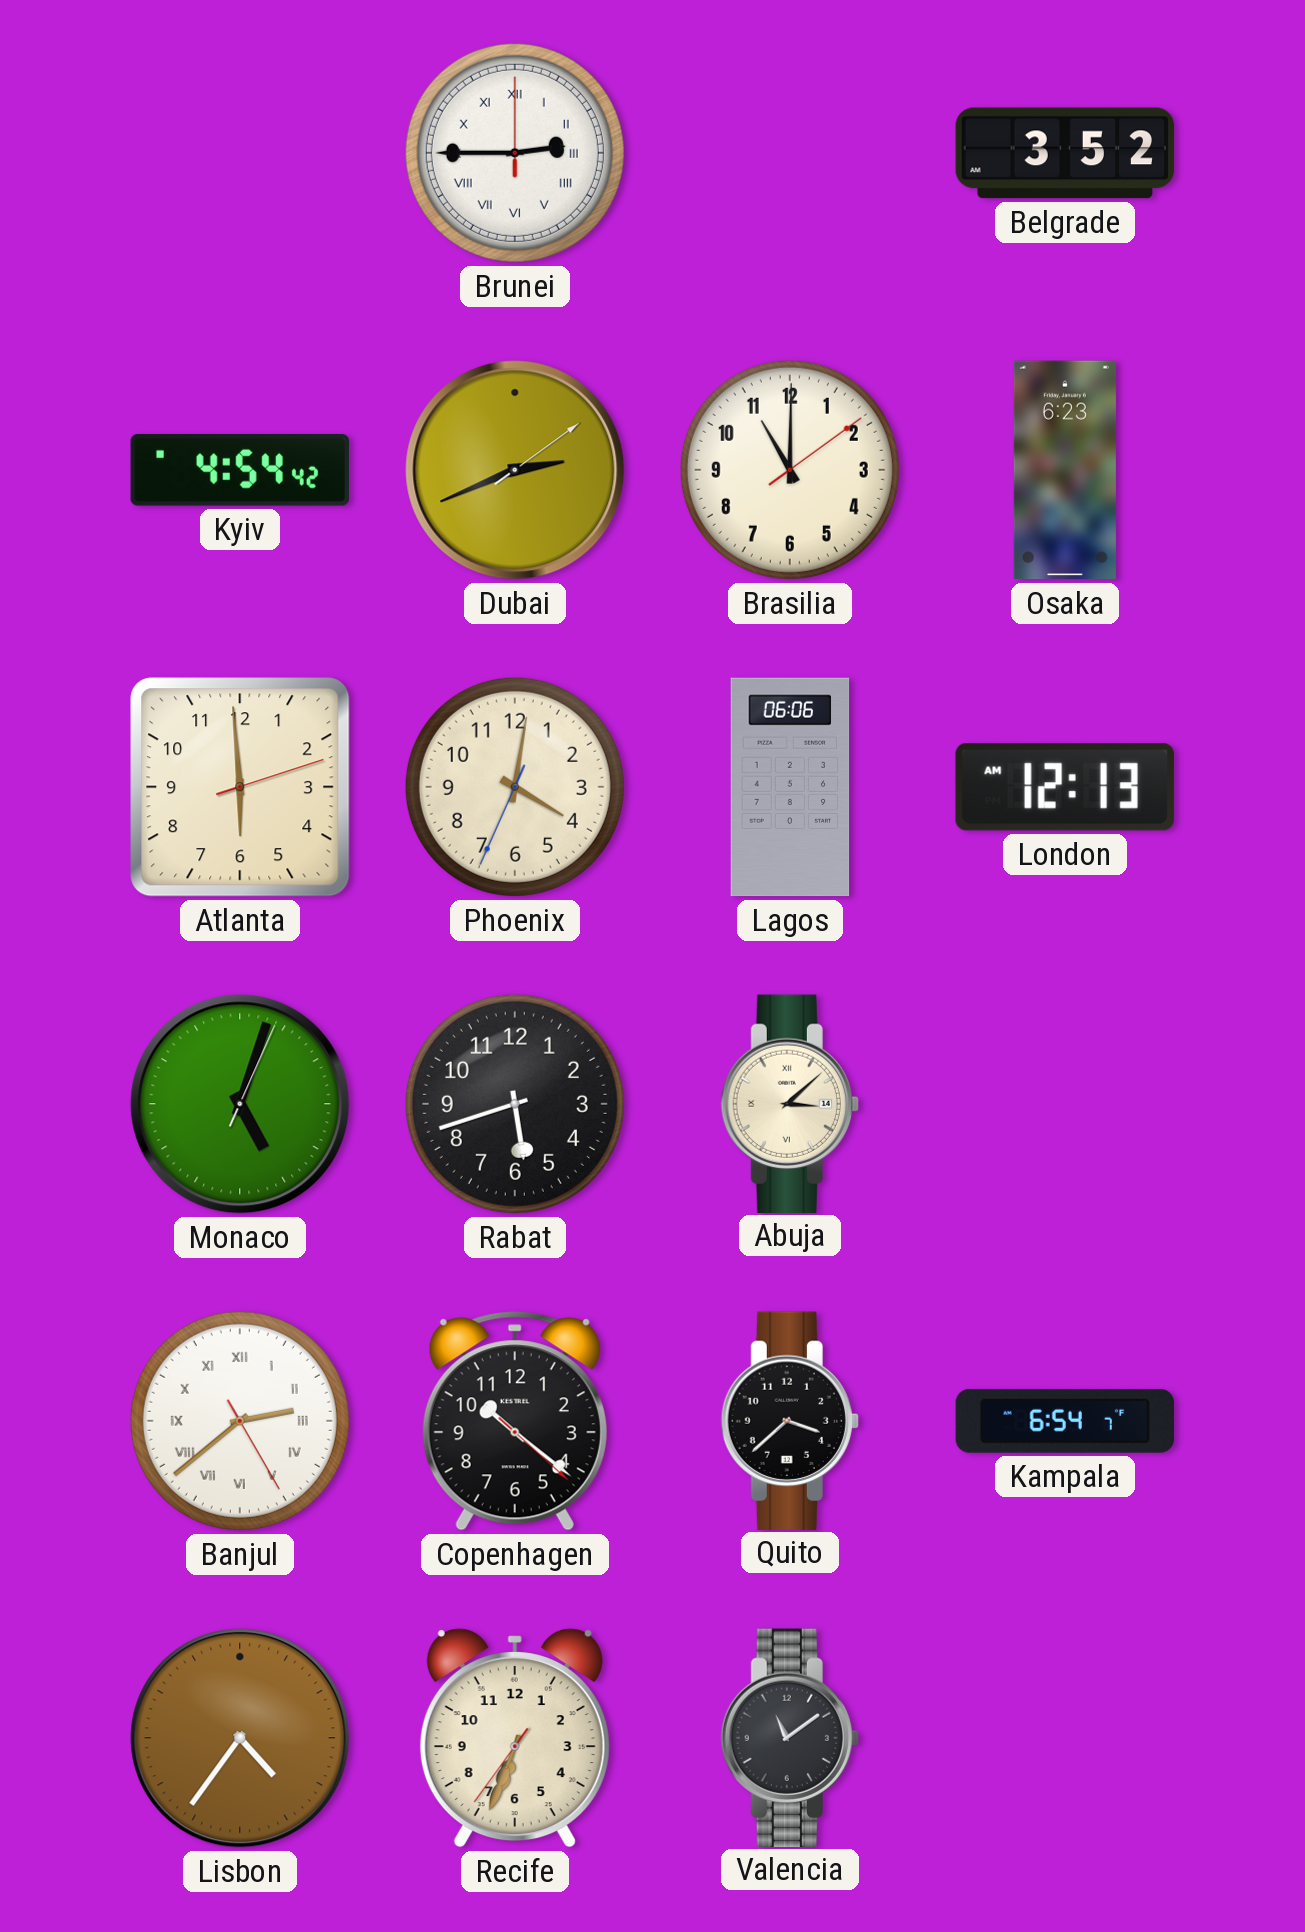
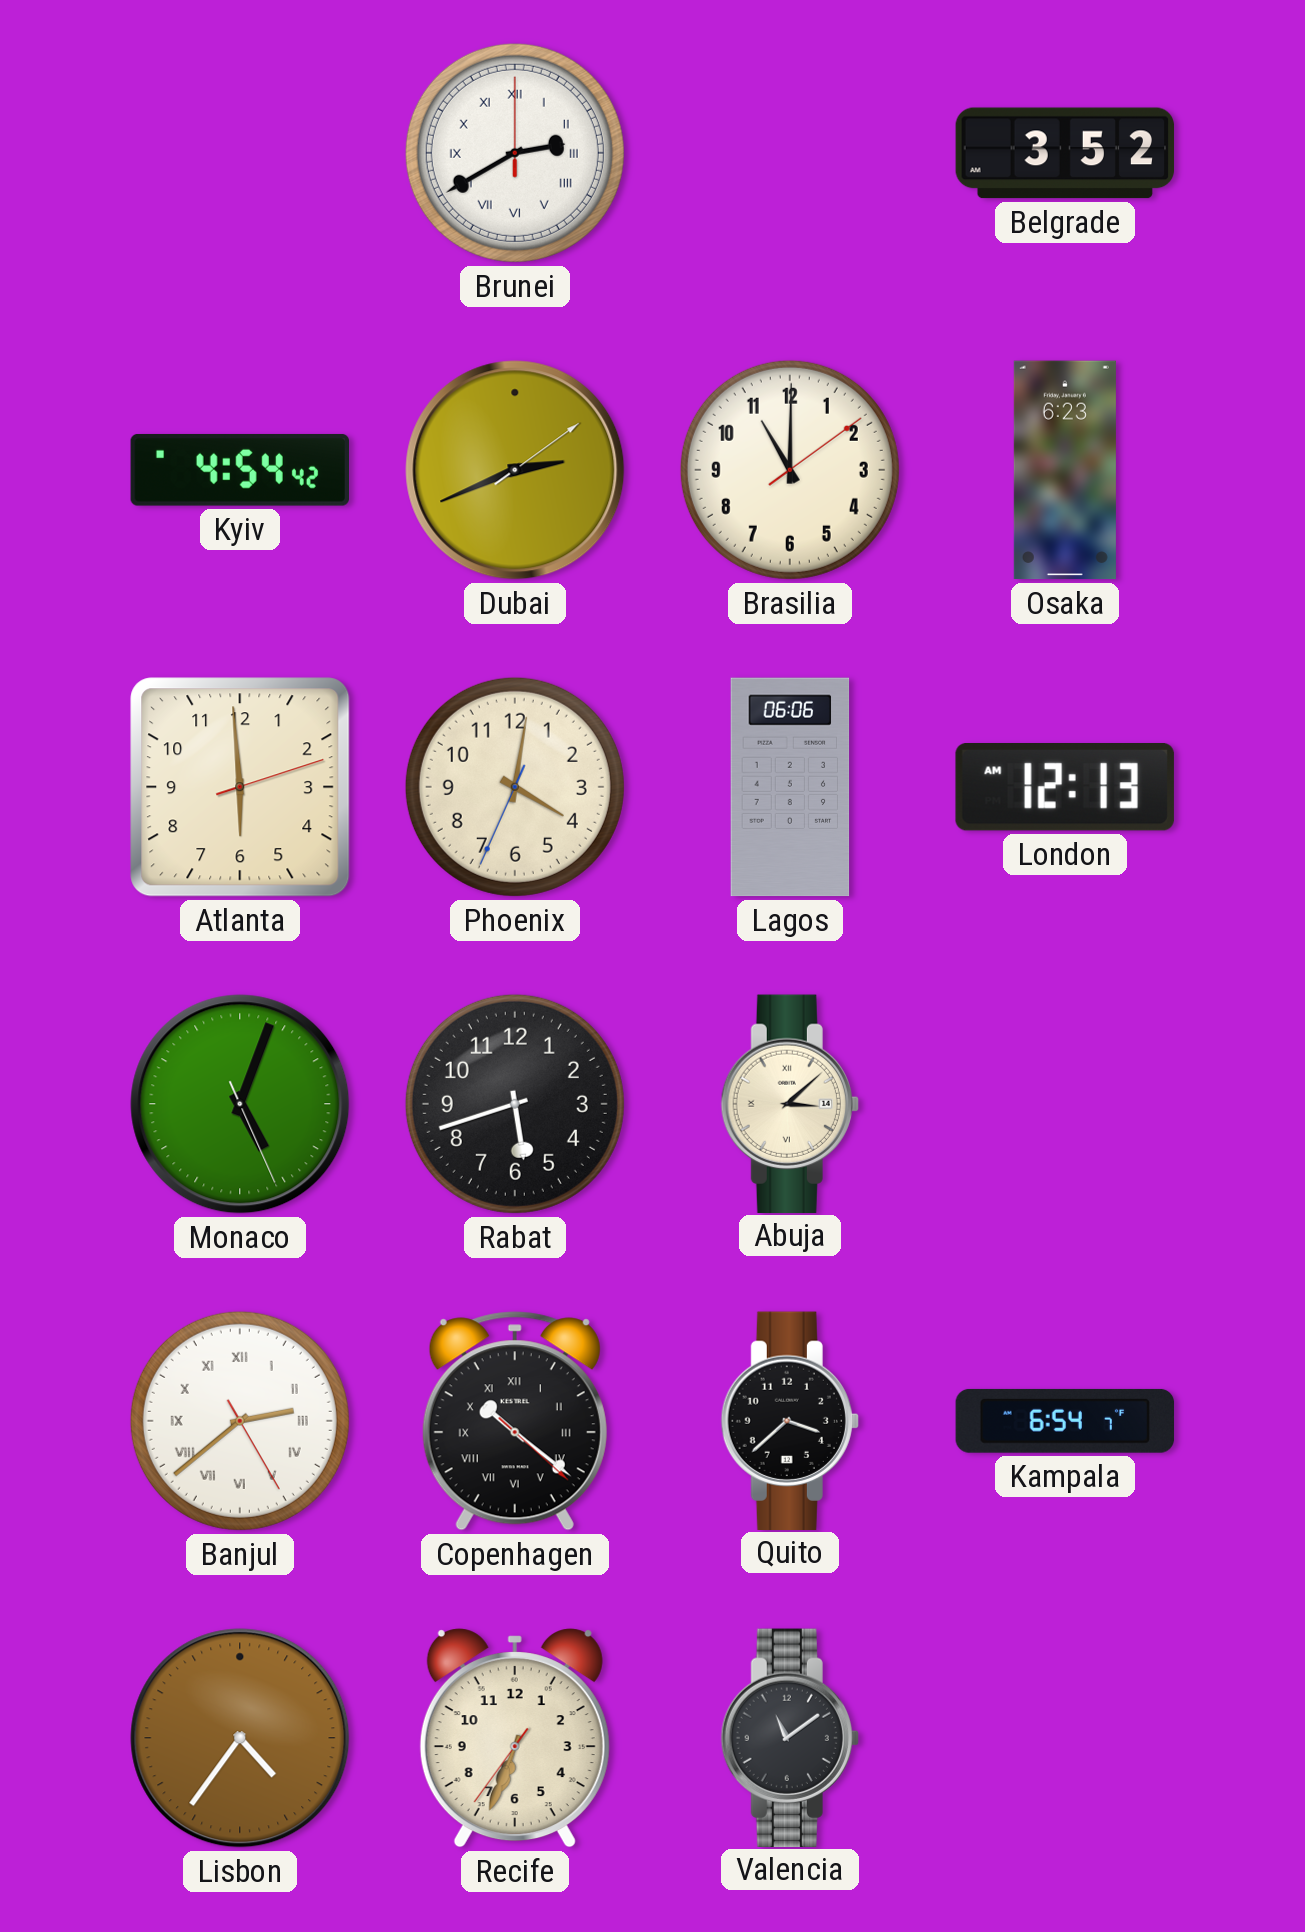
Brunei: 2:45 -> 2:40 (515, 153)
Monaco: 5:03:04 -> 5:03:26 (240, 1104)
Copenhagen numerals: Arabic -> Roman (515, 1421)
